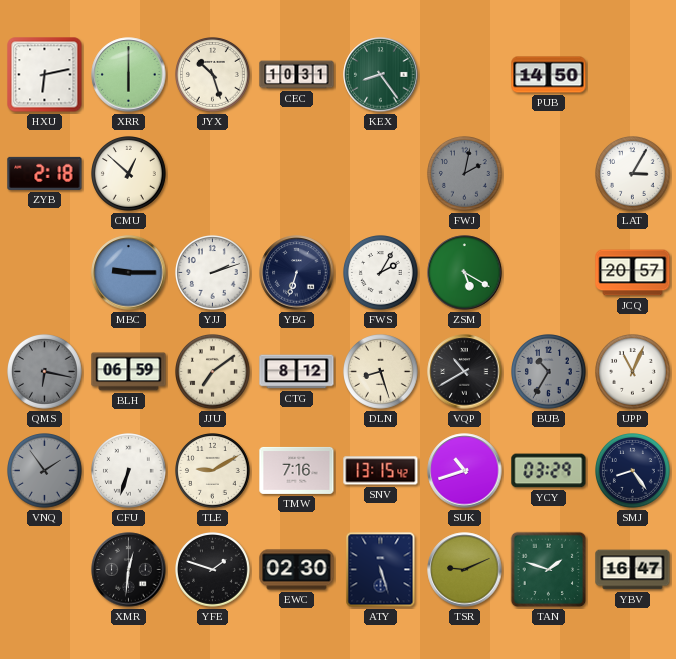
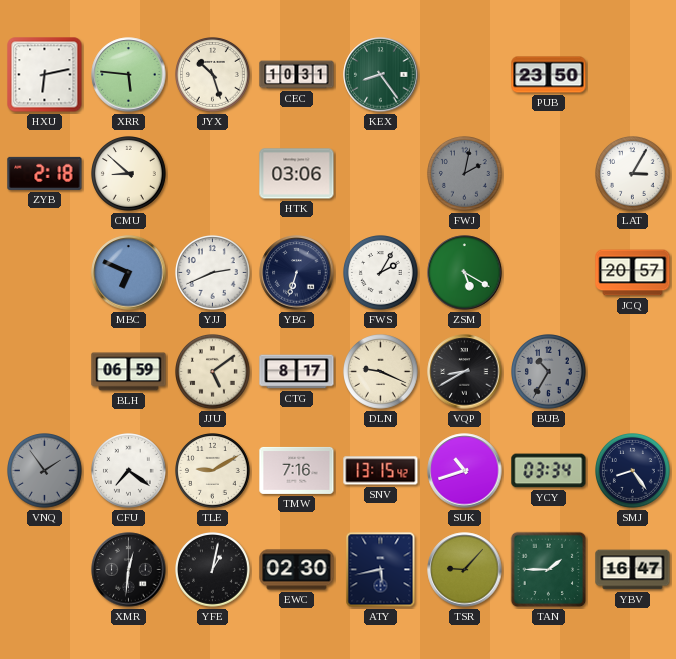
XRR: 6:00 -> 5:46 (129, 75)
PUB: 14:50 -> 23:50 (549, 75)
CMU: 12:52 -> 8:52 (129, 174)
HTK: none -> 03:06 (297, 174)
MBC: 9:15 -> 6:49 (129, 273)
YJJ: 2:12 -> 2:41 (213, 273)
QMS: 6:17 -> none (45, 372)
JJU: 7:09 -> 5:09 (213, 372)
CTG: 8:12 -> 8:17 (297, 372)
DLN: 8:27 -> 9:19 (381, 372)
VQP: 10:40 -> 8:40 (465, 372)
UPP: 11:04 -> none (633, 372)
CFU: 6:33 -> 7:21 (129, 471)
YCY: 03:29 -> 03:34 (549, 471)
YFE: 1:48 -> 1:02 (213, 570)
ATY: 5:27 -> 5:43 (381, 570)
TSR: 9:11 -> 9:07 (465, 570)
TAN: 1:48 -> 1:45 (549, 570)
